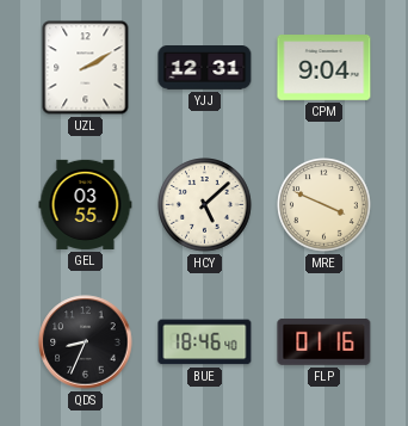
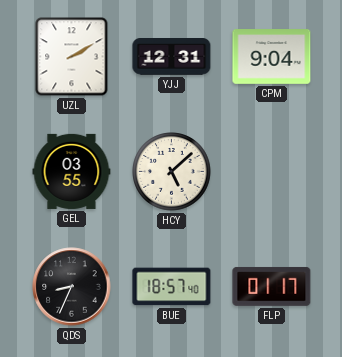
MRE: 3:49 -> none (324, 205)
BUE: 18:46 -> 18:57 (172, 287)
FLP: 01:16 -> 01:17 (272, 286)
